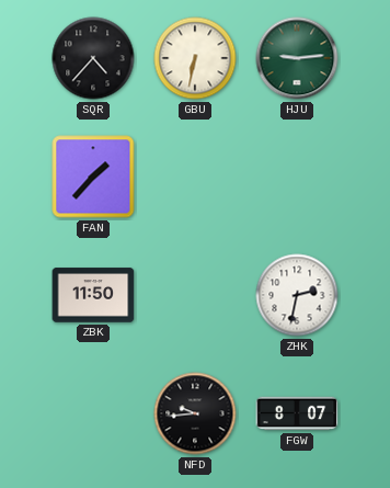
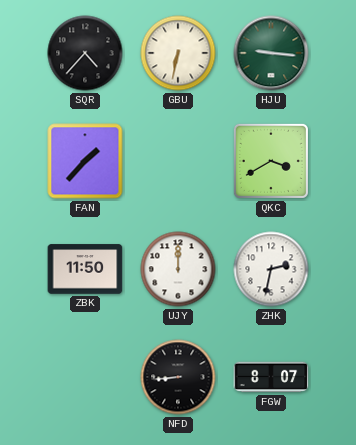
HJU: 9:14 -> 9:16 (271, 53)
QKC: none -> 3:40 (271, 161)
UJY: none -> 12:00 (178, 269)
NFD: 9:44 -> 8:44 (178, 377)
